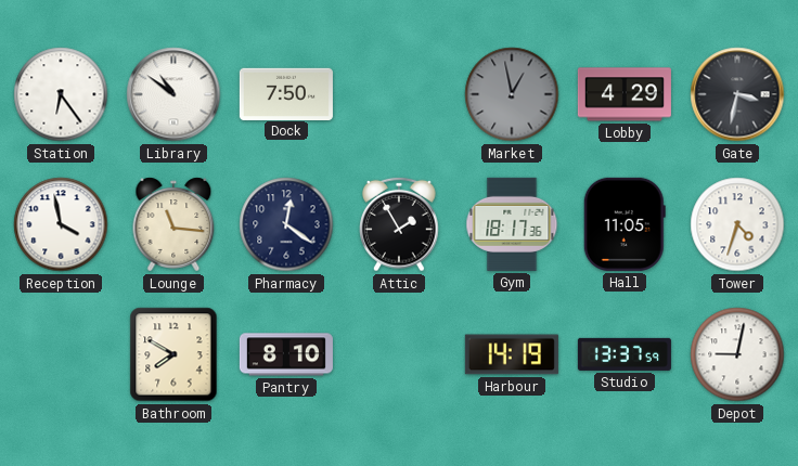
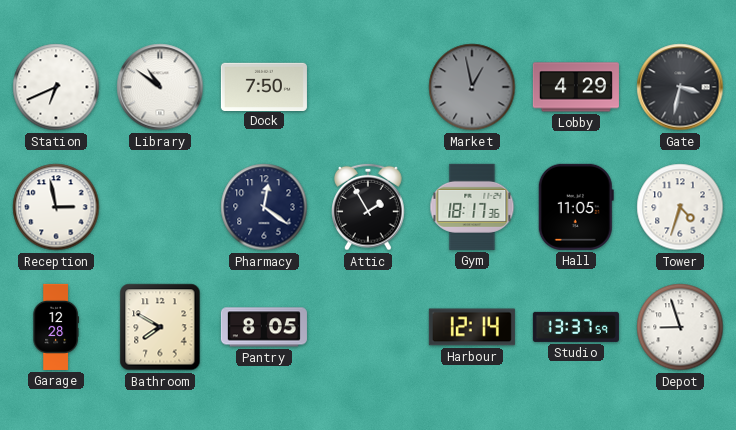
Station: 6:24 -> 6:41 (56, 87)
Reception: 3:58 -> 2:58 (56, 207)
Lounge: 11:16 -> none (173, 224)
Garage: none -> 12:28 (56, 327)
Pantry: 8:10 -> 8:05 (264, 327)
Harbour: 14:19 -> 12:14 (472, 327)
Depot: 9:02 -> 8:57 (680, 327)
